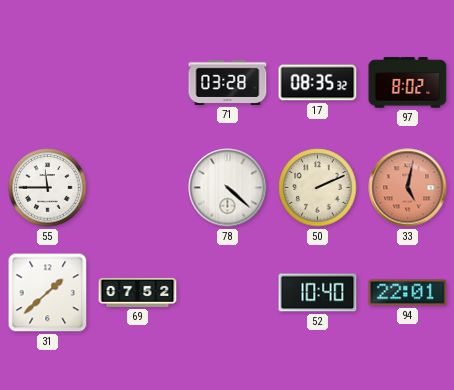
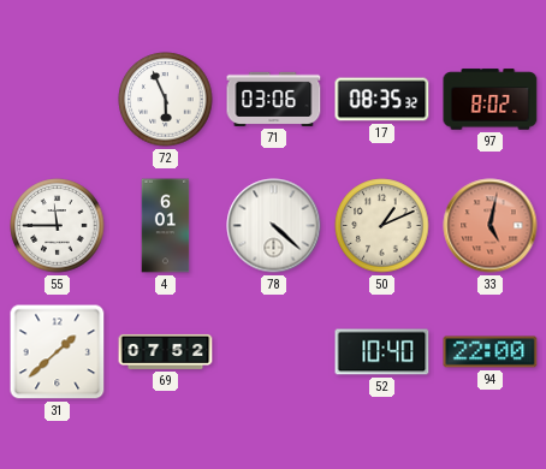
72: none -> 5:56 (166, 100)
71: 03:28 -> 03:06 (274, 99)
4: none -> 6:01 (166, 226)
50: 2:11 -> 1:11 (382, 226)
94: 22:01 -> 22:00 (491, 352)
